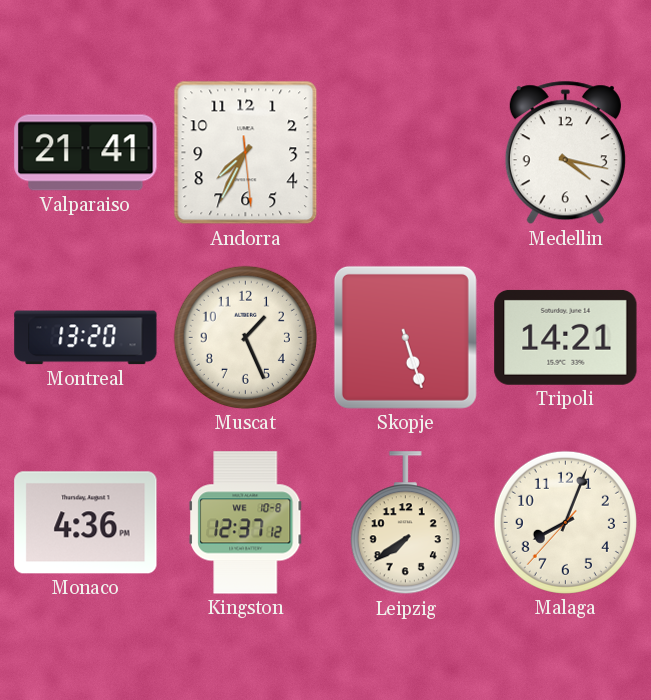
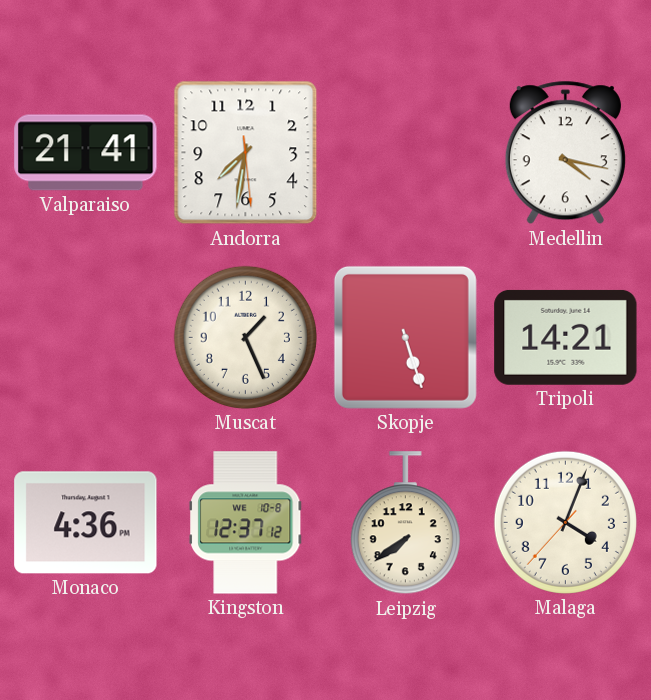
Andorra: 7:34 -> 7:31 (246, 153)
Montreal: 13:20 -> none (86, 338)
Malaga: 8:03 -> 4:03 (565, 522)
